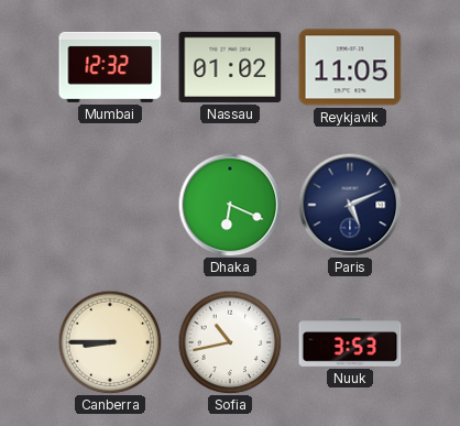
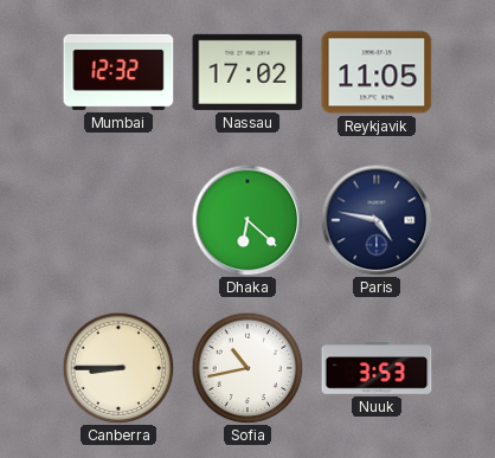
Nassau: 01:02 -> 17:02 (247, 72)
Dhaka: 6:19 -> 6:22 (247, 220)
Paris: 5:11 -> 4:47 (377, 220)
